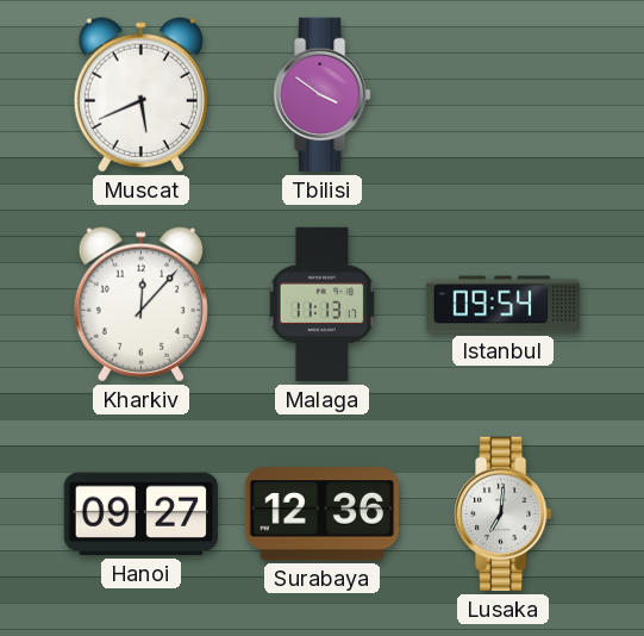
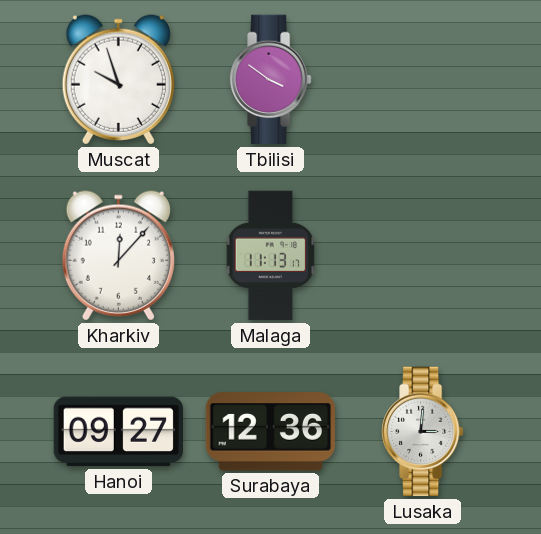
Muscat: 5:41 -> 9:57 (118, 80)
Istanbul: 09:54 -> none (504, 305)
Lusaka: 7:01 -> 3:01 (423, 432)
